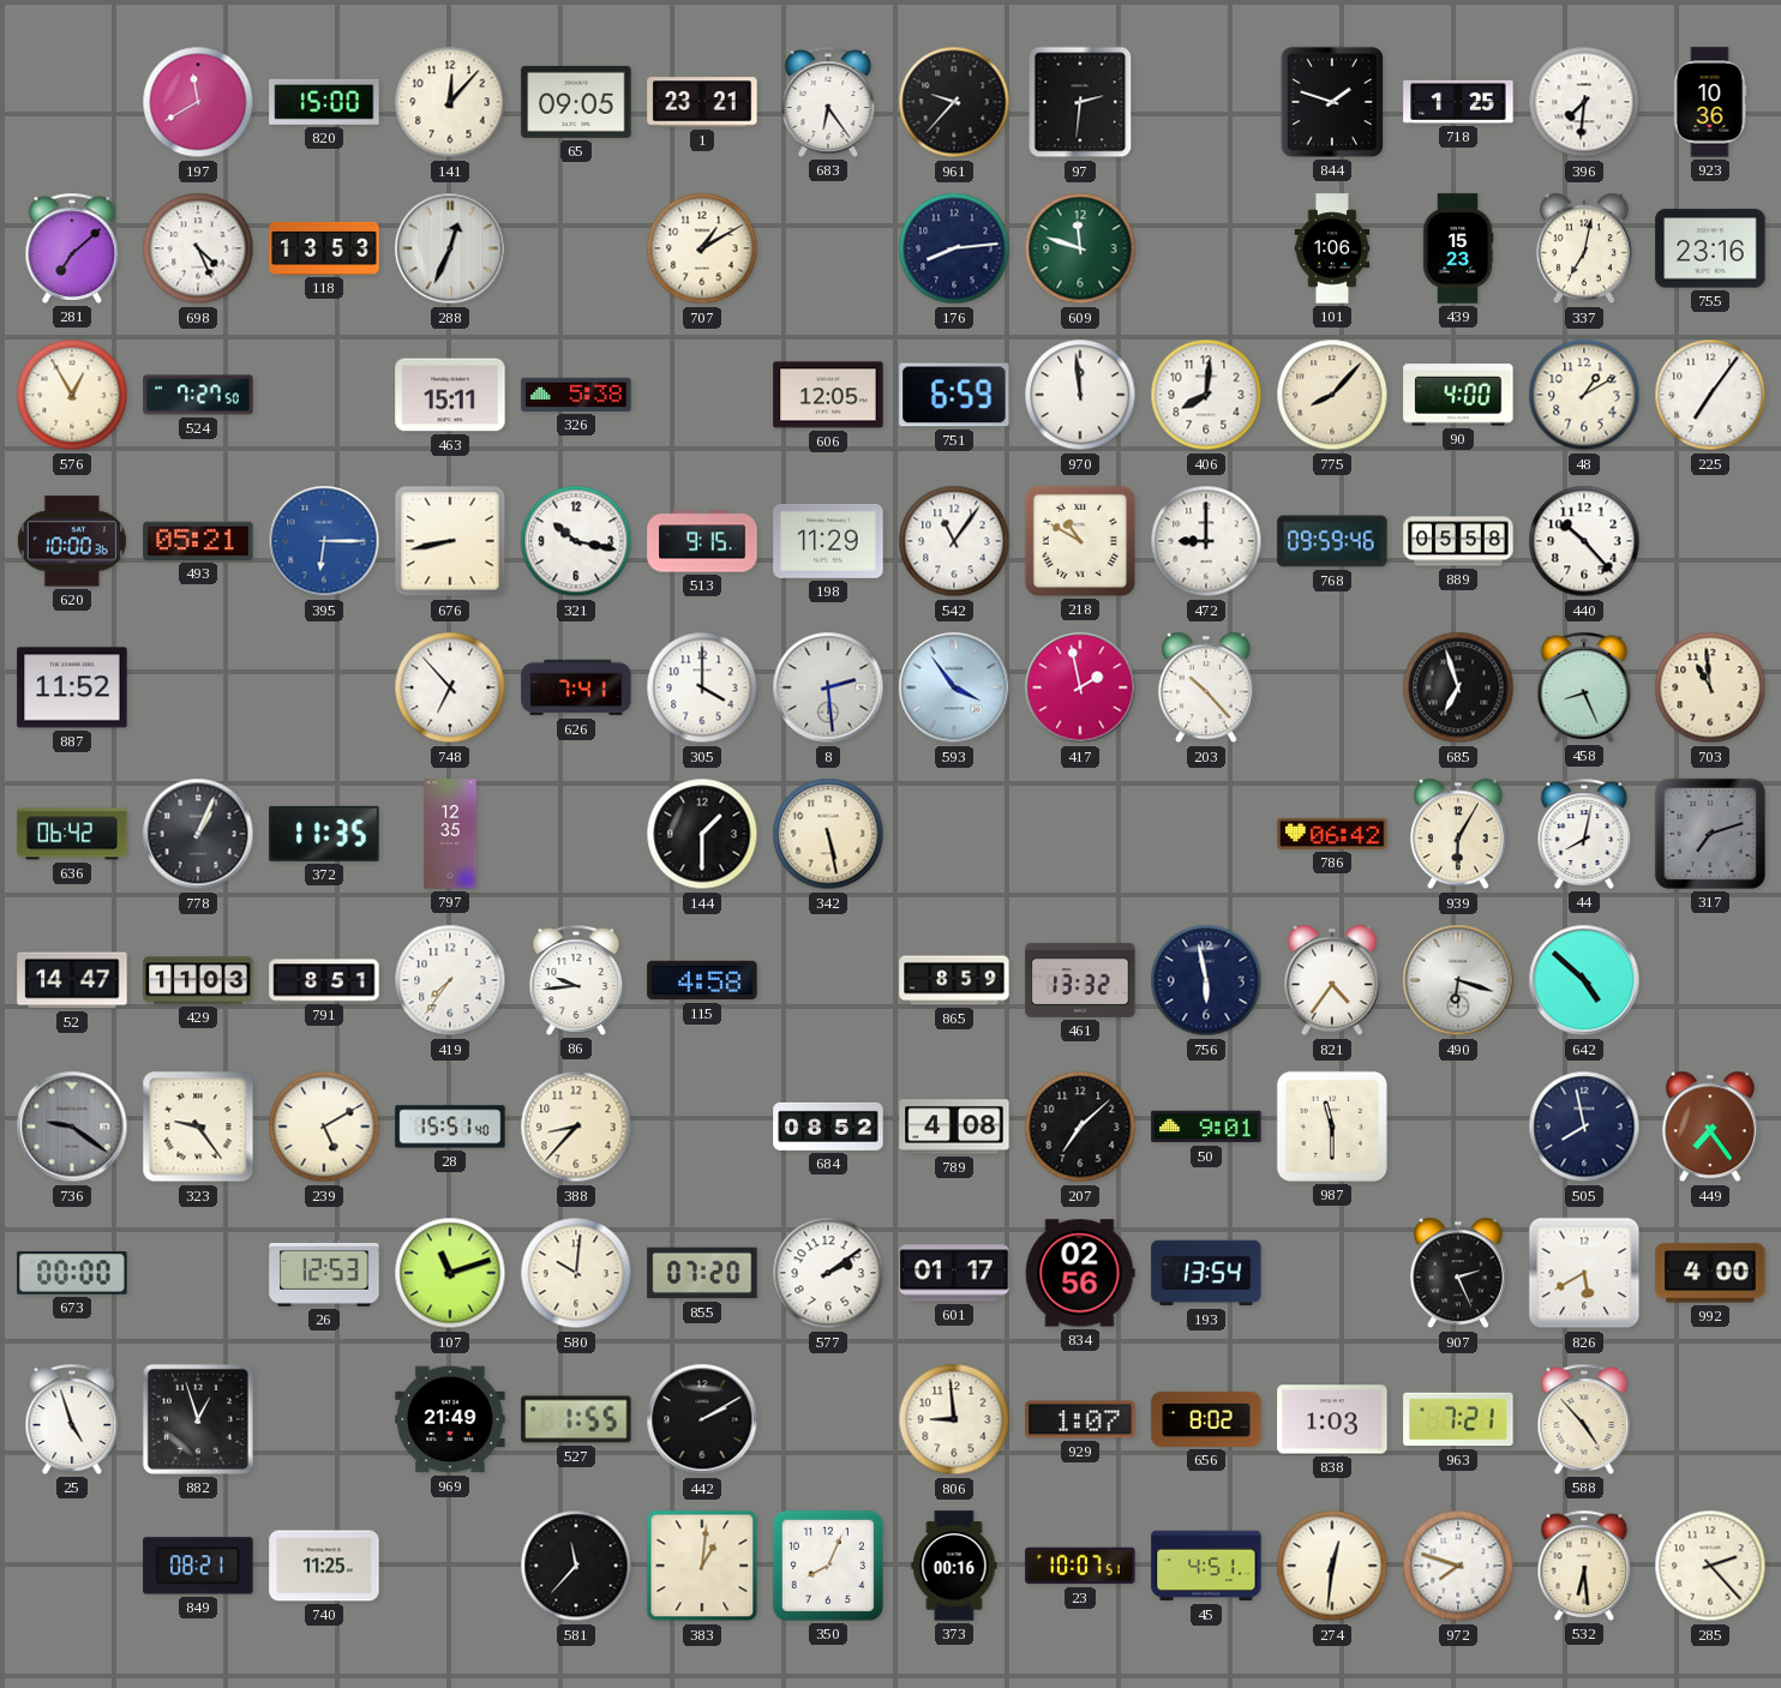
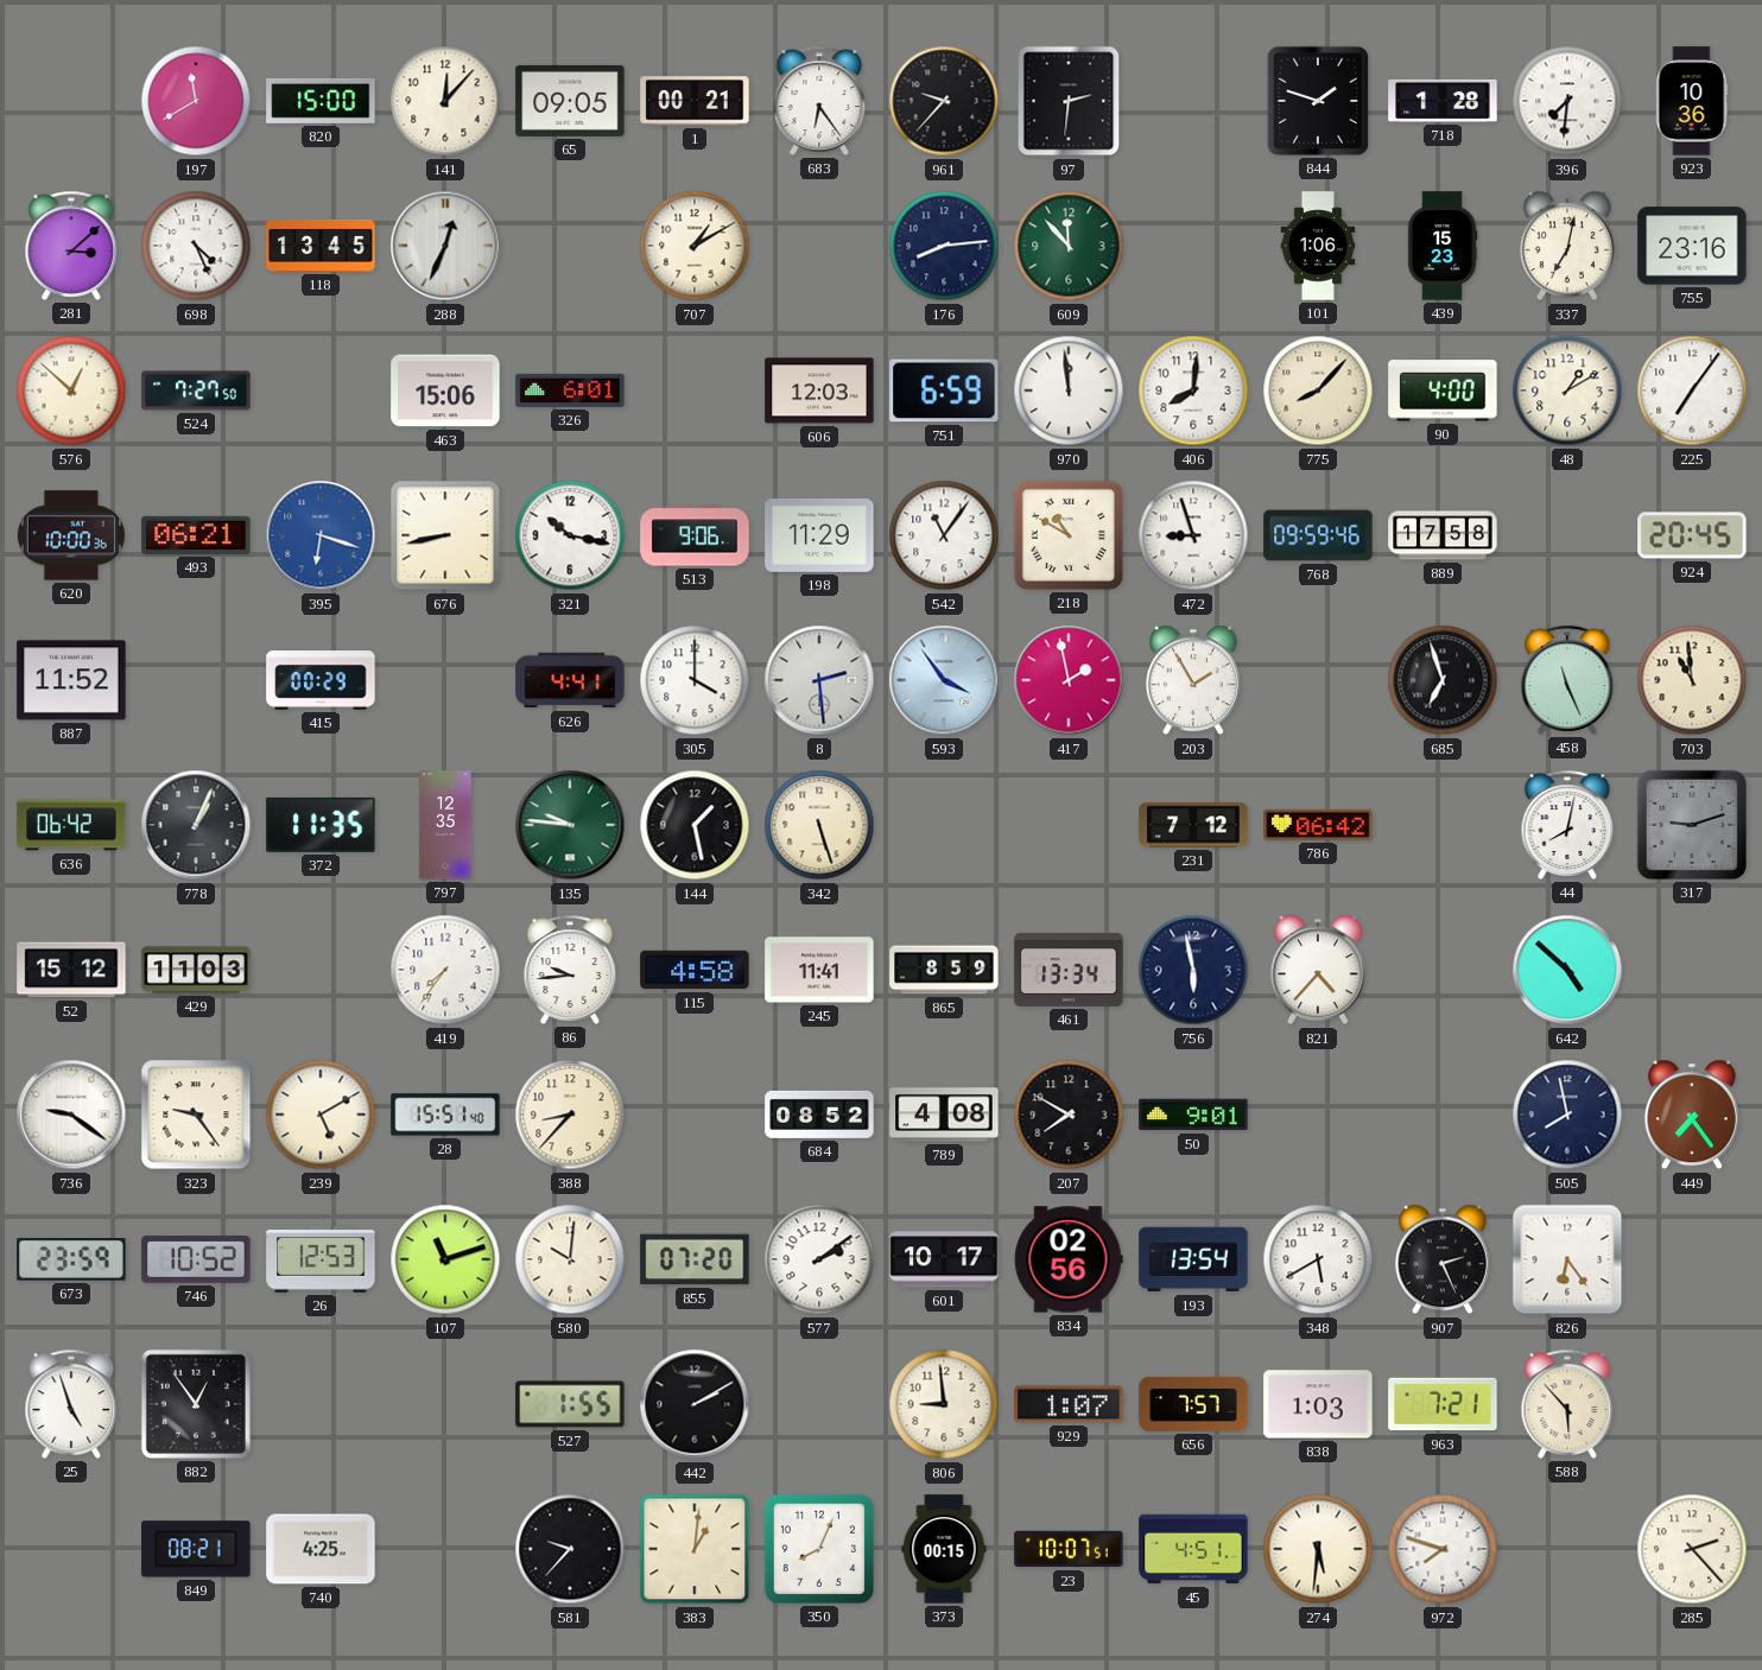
1: 23:21 -> 00:21 (695, 101)
718: 1:25 -> 1:28 (1443, 101)
281: 7:08 -> 3:08 (71, 246)
118: 13:53 -> 13:45 (321, 246)
609: 11:48 -> 11:53 (1069, 246)
576: 12:55 -> 12:52 (71, 390)
463: 15:11 -> 15:06 (445, 390)
326: 5:38 -> 6:01 (570, 390)
606: 12:05 -> 12:03 (819, 390)
493: 05:21 -> 06:21 (196, 535)
395: 6:15 -> 6:18 (321, 535)
513: 9:15 -> 9:06 (695, 535)
472: 9:00 -> 8:57 (1193, 535)
889: 05:58 -> 17:58 (1443, 535)
440: 10:23 -> none (1584, 541)
924: none -> 20:45 (1692, 535)
415: none -> 00:29 (321, 680)
748: 6:53 -> none (450, 687)
626: 7:41 -> 4:41 (570, 680)
203: 10:23 -> 1:55 (1193, 680)
458: 8:26 -> 11:26 (1567, 680)
135: none -> 9:46 (570, 825)
144: 1:30 -> 1:28 (695, 825)
342: 5:28 -> 5:27 (819, 825)
231: none -> 7:12 (1193, 825)
939: 6:05 -> none (1458, 834)
317: 7:12 -> 9:12 (1692, 825)
52: 14:47 -> 15:12 (71, 970)
791: 8:51 -> none (324, 980)
245: none -> 11:41 (819, 970)
461: 13:32 -> 13:34 (1069, 970)
821: 4:36 -> 4:37 (1318, 970)
490: 6:18 -> none (1458, 980)
736 dial: grey -> white (71, 1115)
207: 7:08 -> 7:50 (1069, 1115)
987: 11:30 -> none (1332, 1127)
673: 00:00 -> 23:59 (71, 1261)
746: none -> 10:52 (196, 1259)
601: 01:17 -> 10:17 (944, 1259)
348: none -> 5:40 (1318, 1259)
826: 5:40 -> 6:24 (1567, 1259)
992: 4:00 -> none (1710, 1273)
882: 12:57 -> 12:54 (196, 1404)
969: 21:49 -> none (450, 1419)
656: 8:02 -> 7:57 (1193, 1404)
588: 4:53 -> 5:53 (1567, 1404)
740: 11:25 -> 4:25 (321, 1549)
581: 11:37 -> 9:37 (570, 1549)
373: 00:16 -> 00:15 (944, 1549)
274: 12:31 -> 5:31 (1318, 1549)
532: 6:29 -> none (1584, 1566)
